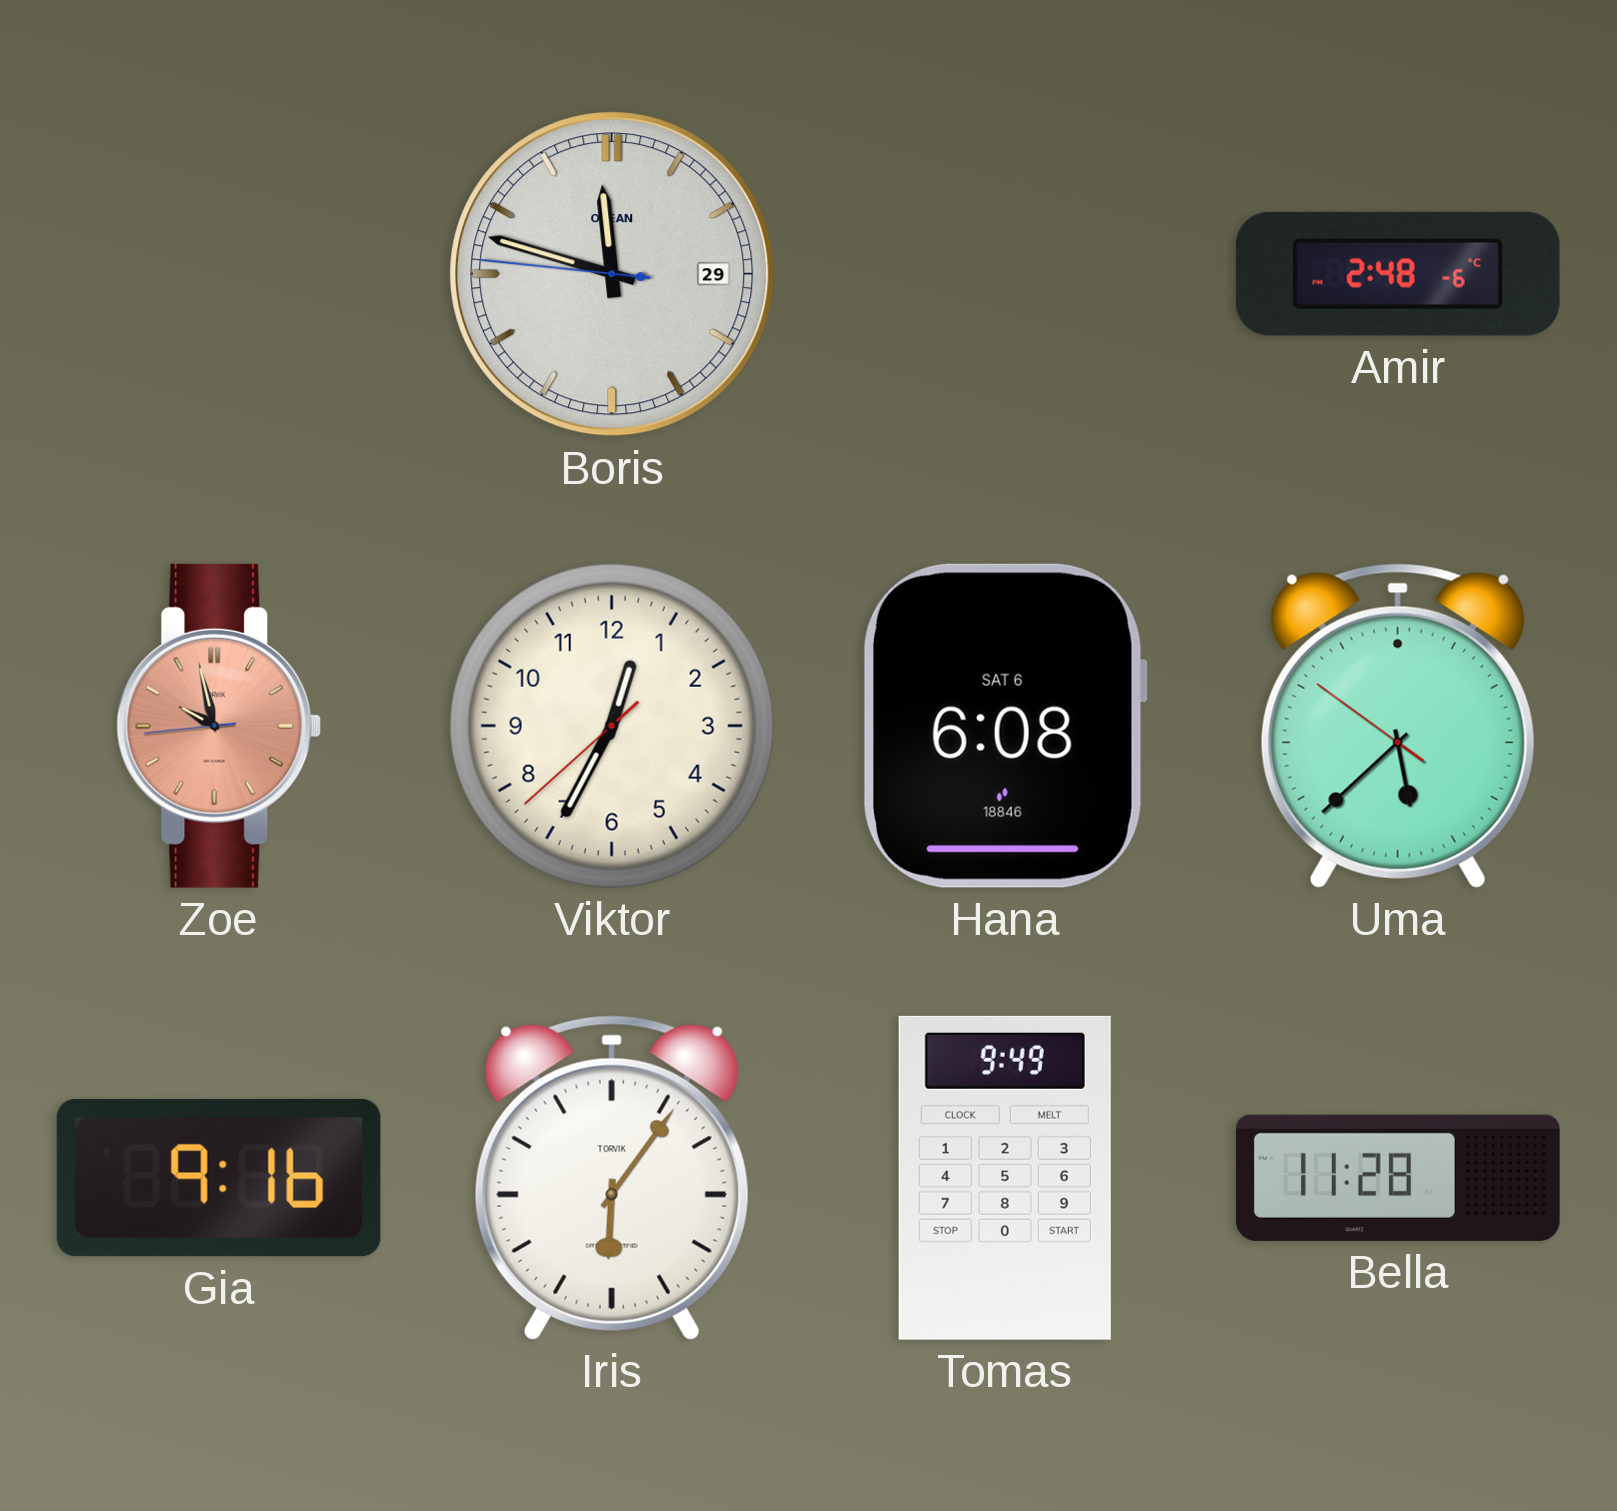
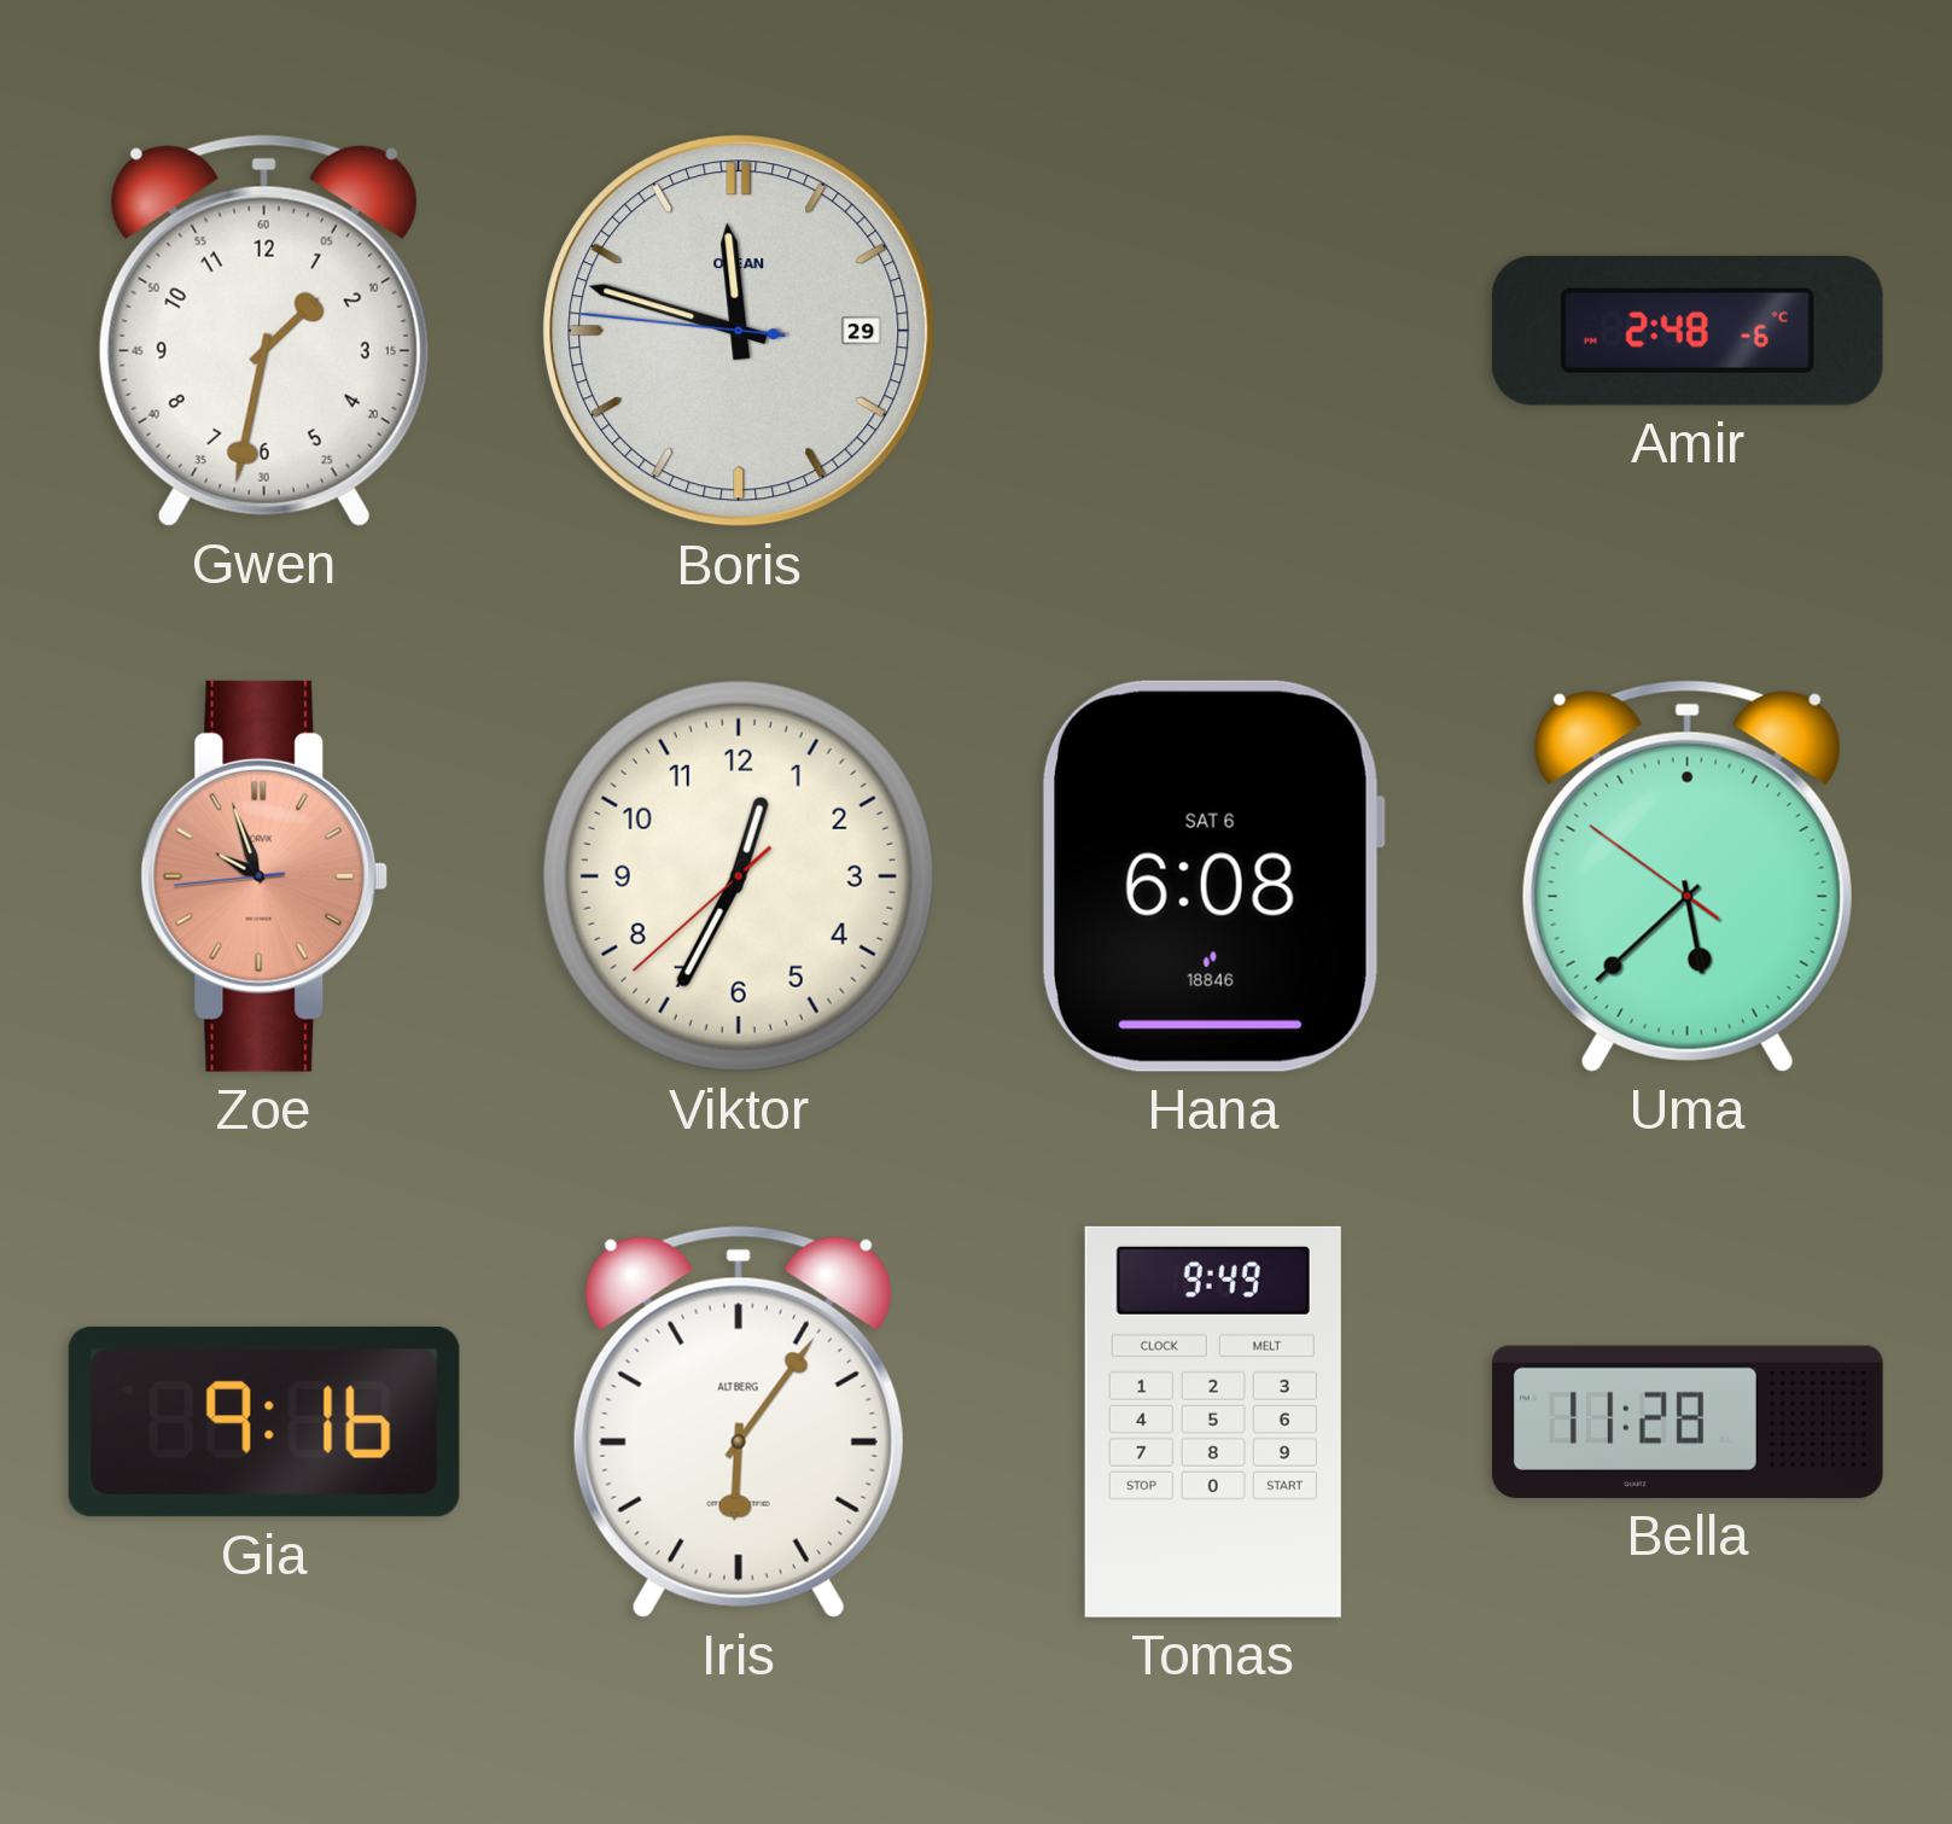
Gwen: none -> 1:32 (264, 331)
Zoe: 9:57 -> 9:56 (264, 876)
Iris brand: TORVIK -> ALTBERG (739, 1422)
